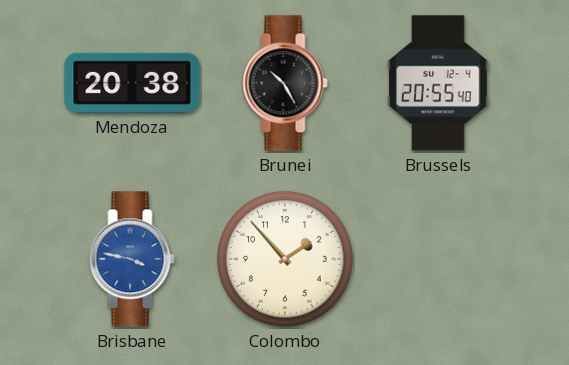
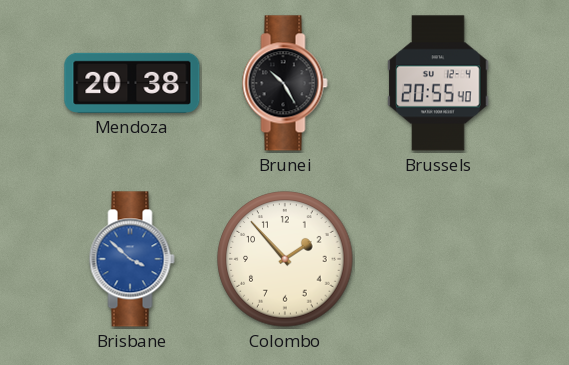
Brisbane: 3:47 -> 3:52 (132, 259)
